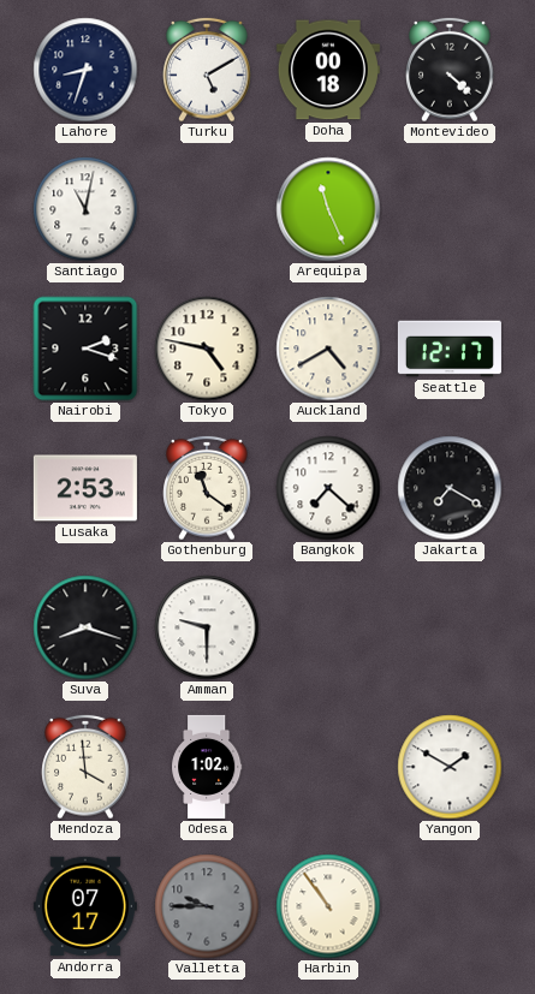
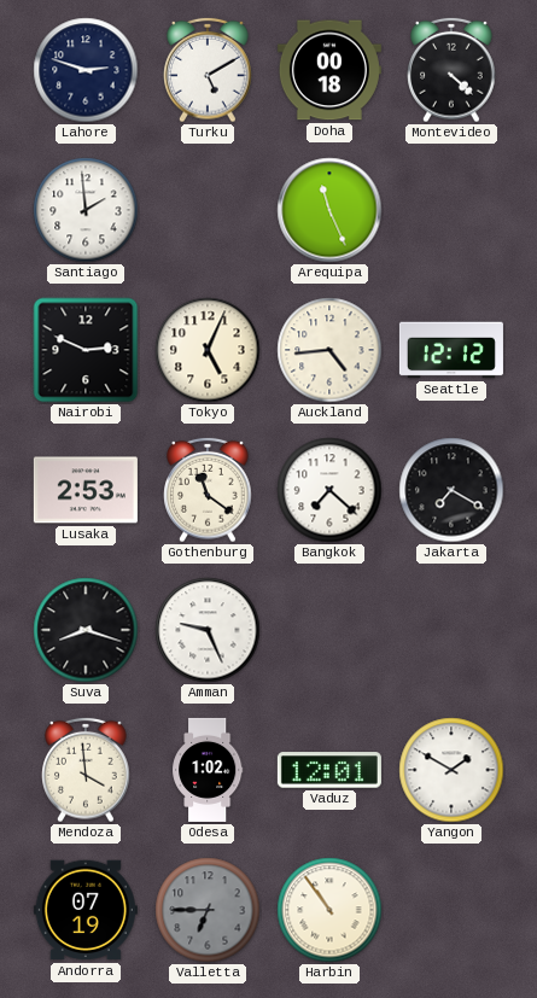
Lahore: 8:33 -> 2:48 (86, 70)
Santiago: 11:02 -> 1:59 (86, 210)
Nairobi: 2:18 -> 2:49 (86, 350)
Tokyo: 4:47 -> 5:04 (208, 350)
Auckland: 4:40 -> 4:44 (329, 350)
Seattle: 12:17 -> 12:12 (451, 350)
Amman: 9:30 -> 9:26 (208, 630)
Vaduz: none -> 12:01 (329, 770)
Andorra: 07:17 -> 07:19 (86, 910)
Valletta: 9:45 -> 6:45 (208, 910)
